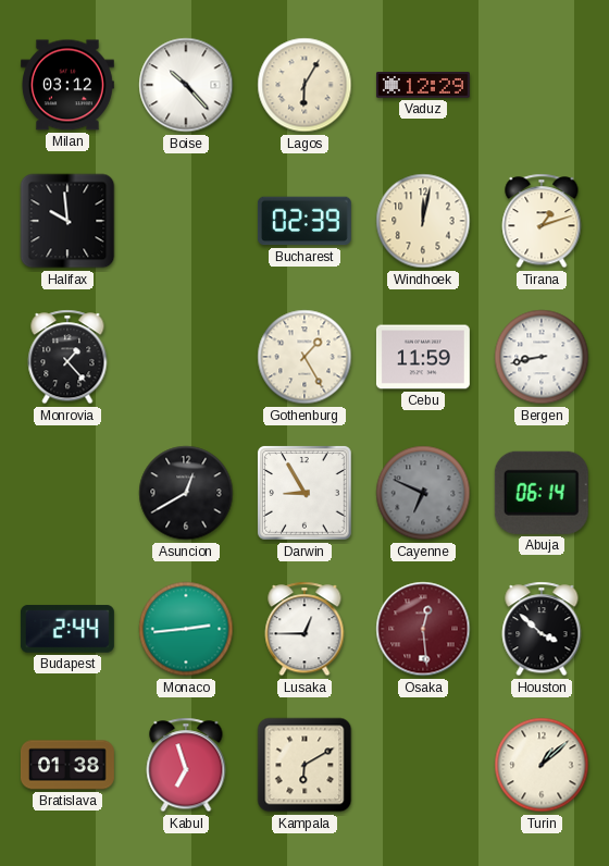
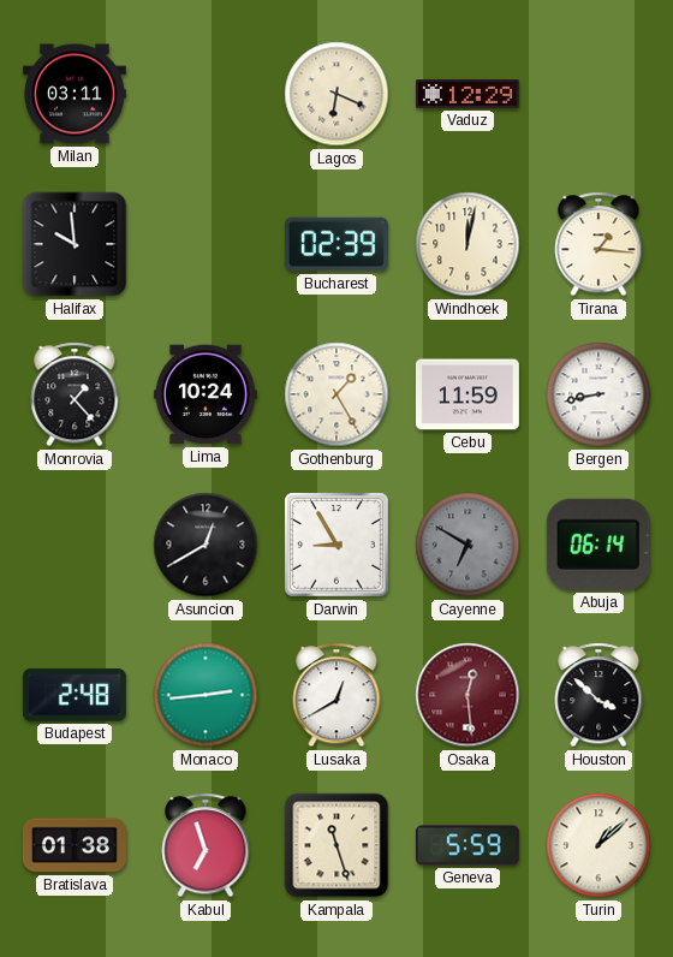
Milan: 03:12 -> 03:11 (75, 94)
Boise: 10:23 -> none (186, 85)
Lagos: 6:05 -> 6:19 (336, 94)
Tirana: 1:12 -> 1:16 (598, 244)
Lima: none -> 10:24 (206, 394)
Cayenne: 6:49 -> 6:50 (467, 545)
Budapest: 2:44 -> 2:48 (75, 695)
Lusaka: 12:45 -> 12:40 (336, 695)
Kampala: 6:10 -> 11:27 (336, 845)
Geneva: none -> 5:59 (467, 845)
